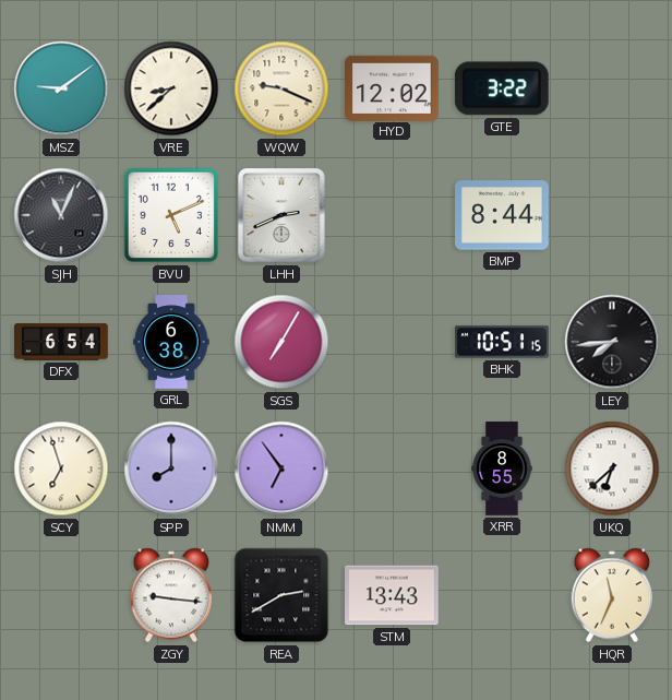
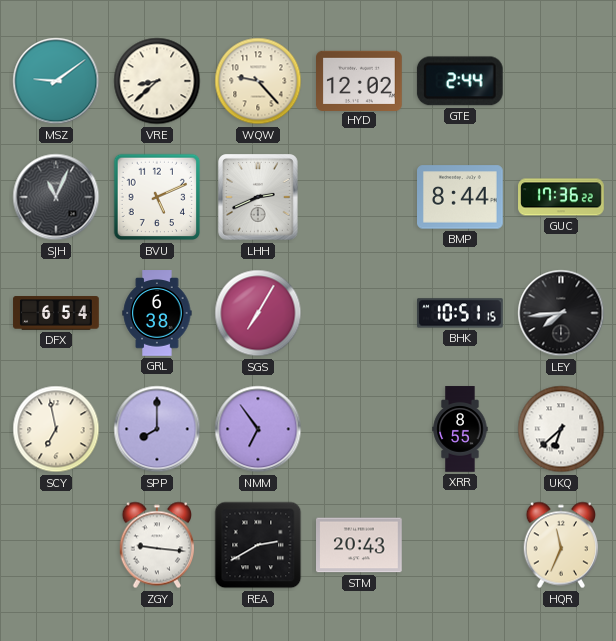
WQW: 9:19 -> 9:23 (258, 81)
GTE: 3:22 -> 2:44 (460, 81)
GUC: none -> 17:36 (561, 197)
SCY: 6:57 -> 6:58 (56, 429)
STM: 13:43 -> 20:43 (360, 545)
